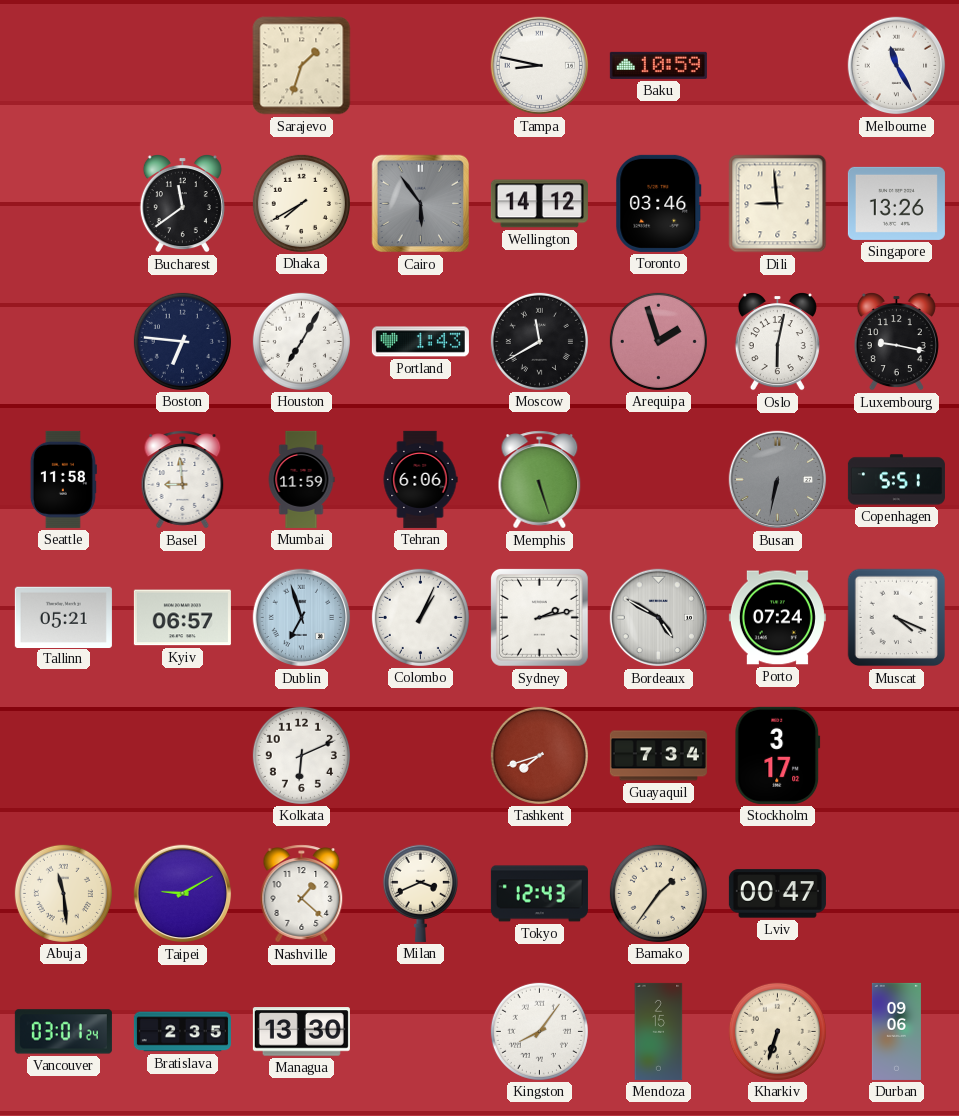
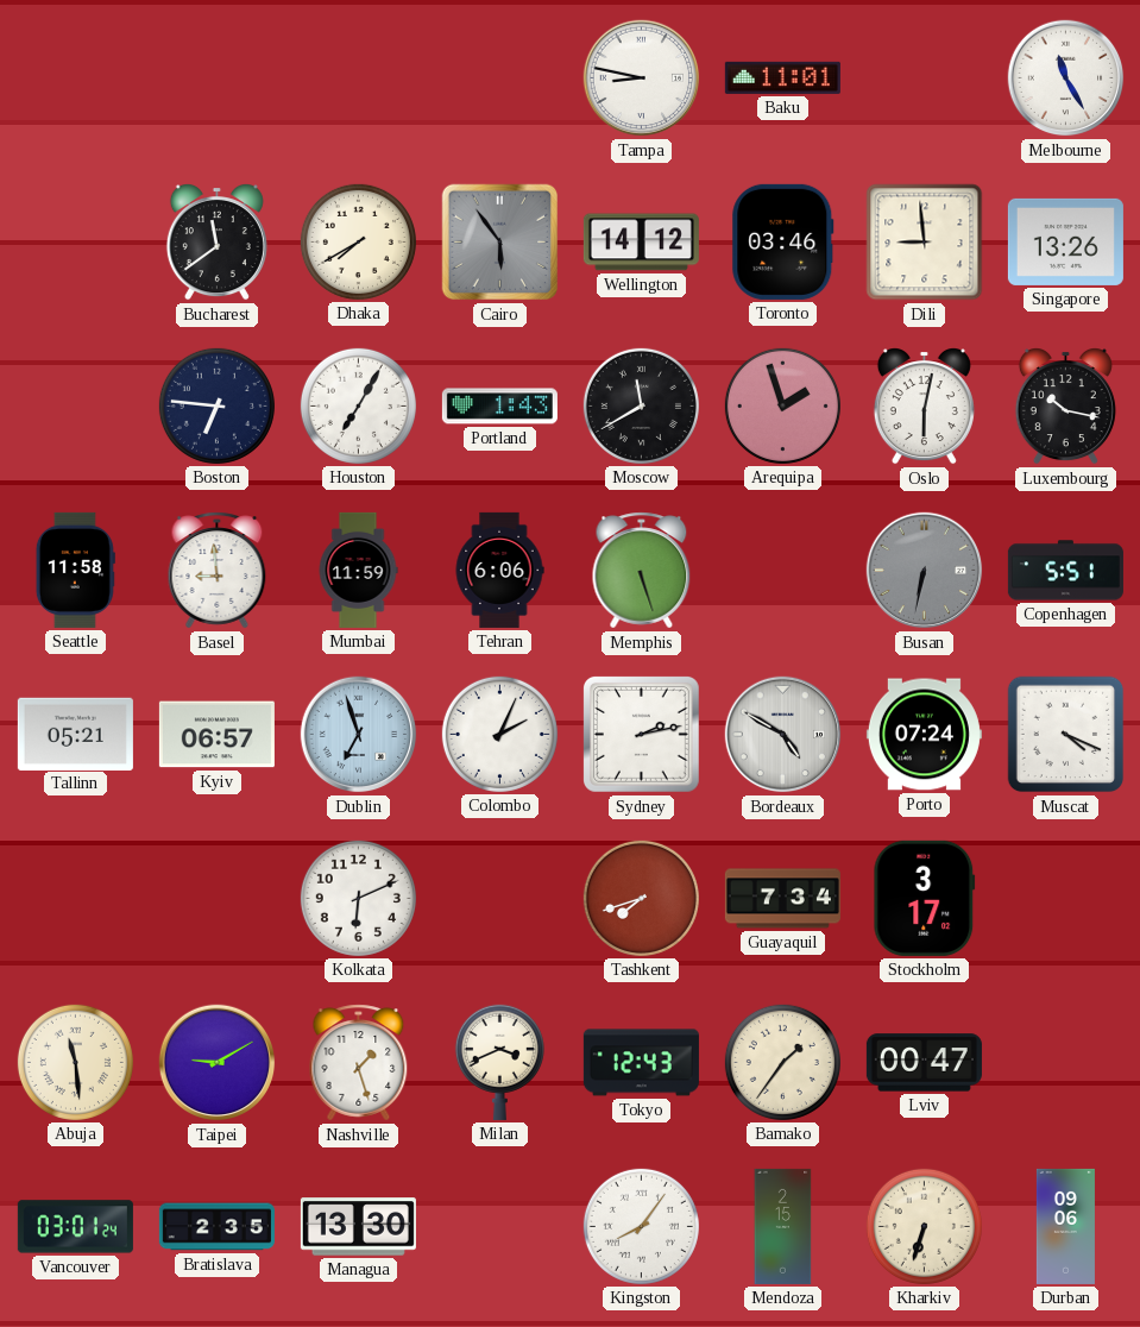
Sarajevo: 1:33 -> none (302, 66)
Baku: 10:59 -> 11:01 (782, 77)
Luxembourg: 9:17 -> 10:17 (1065, 407)
Colombo: 1:04 -> 2:04 (499, 734)
Nashville: 1:22 -> 1:27 (359, 1063)
